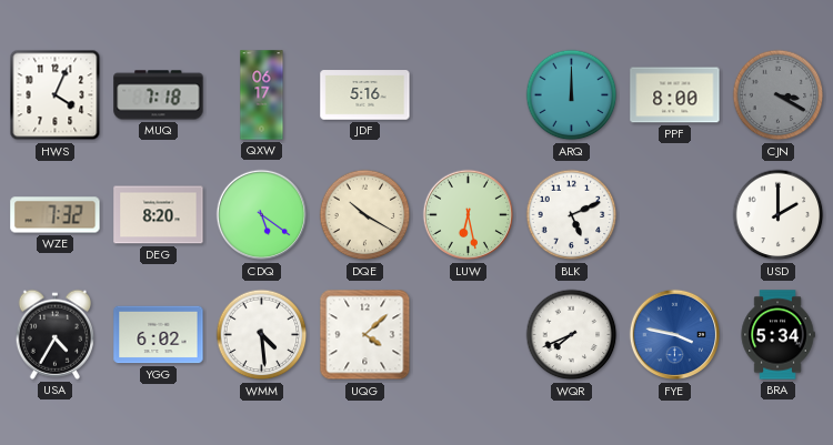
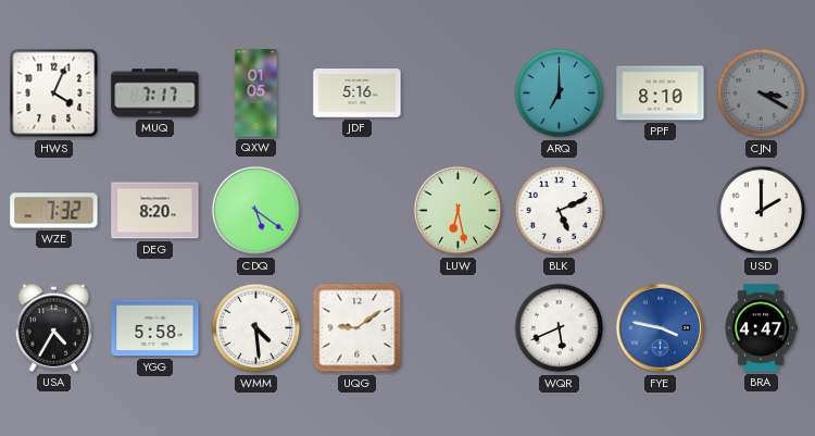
MUQ: 7:18 -> 7:17 (155, 94)
QXW: 06:17 -> 01:05 (256, 94)
ARQ: 12:00 -> 7:00 (560, 94)
PPF: 8:00 -> 8:10 (661, 94)
DQE: 10:20 -> none (365, 215)
YGG: 6:02 -> 5:58 (155, 328)
UQG: 4:08 -> 9:09 (358, 328)
WQR: 7:41 -> 5:41 (560, 328)
BRA: 5:34 -> 4:47 (761, 328)
